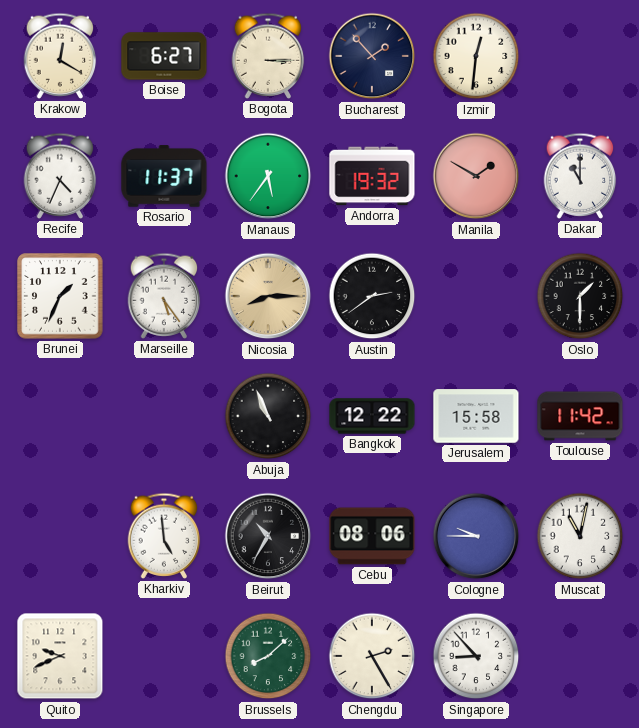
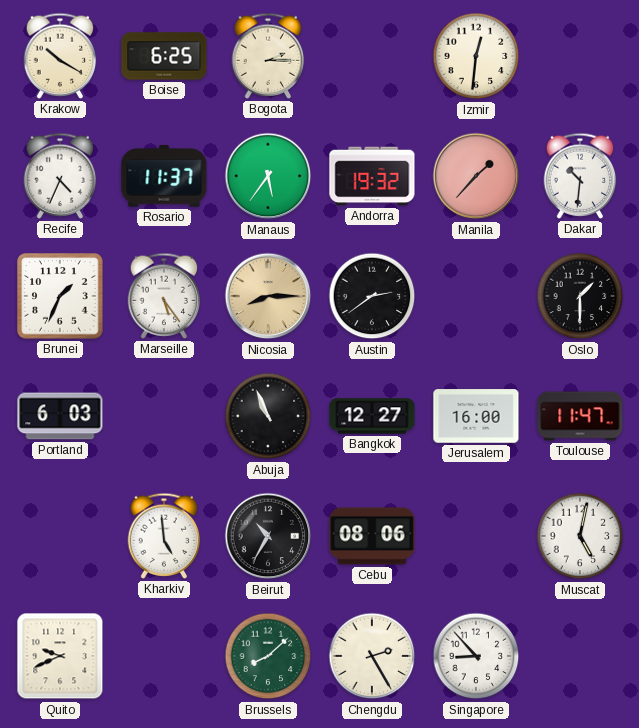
Krakow: 12:20 -> 10:20 (60, 56)
Boise: 6:27 -> 6:25 (164, 56)
Bogota: 3:15 -> 2:15 (268, 56)
Bucharest: 1:53 -> none (372, 56)
Manila: 1:50 -> 1:37 (476, 176)
Dakar: 11:00 -> 10:31 (580, 176)
Portland: none -> 6:03 (60, 416)
Bangkok: 12:22 -> 12:27 (372, 416)
Jerusalem: 15:58 -> 16:00 (476, 416)
Toulouse: 11:42 -> 11:47 (580, 416)
Cologne: 9:45 -> none (476, 536)
Muscat: 11:02 -> 5:02 (580, 536)
